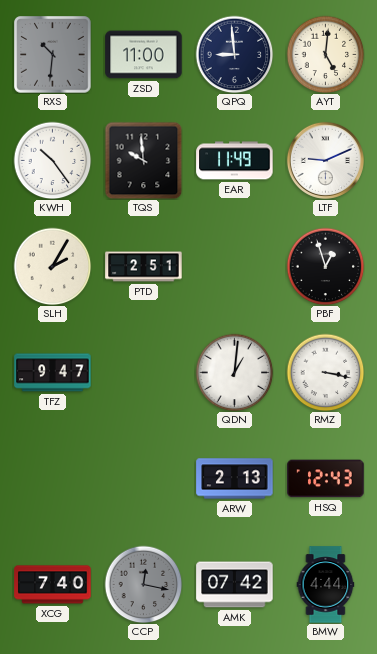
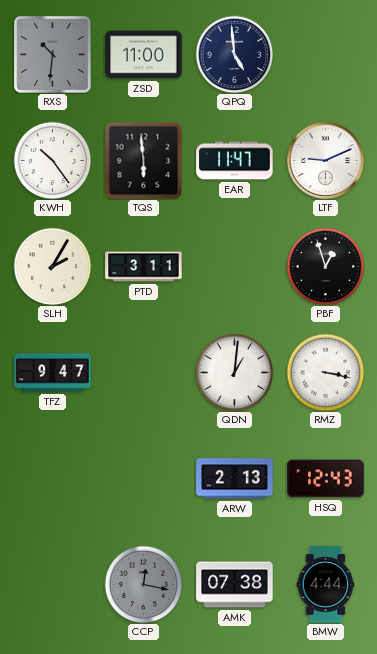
QPQ: 8:59 -> 4:59 (234, 54)
AYT: 5:01 -> none (325, 54)
TQS: 9:59 -> 5:59 (143, 160)
EAR: 11:49 -> 11:47 (235, 161)
PTD: 2:51 -> 3:11 (144, 267)
XCG: 7:40 -> none (53, 585)
AMK: 07:42 -> 07:38 (235, 585)
